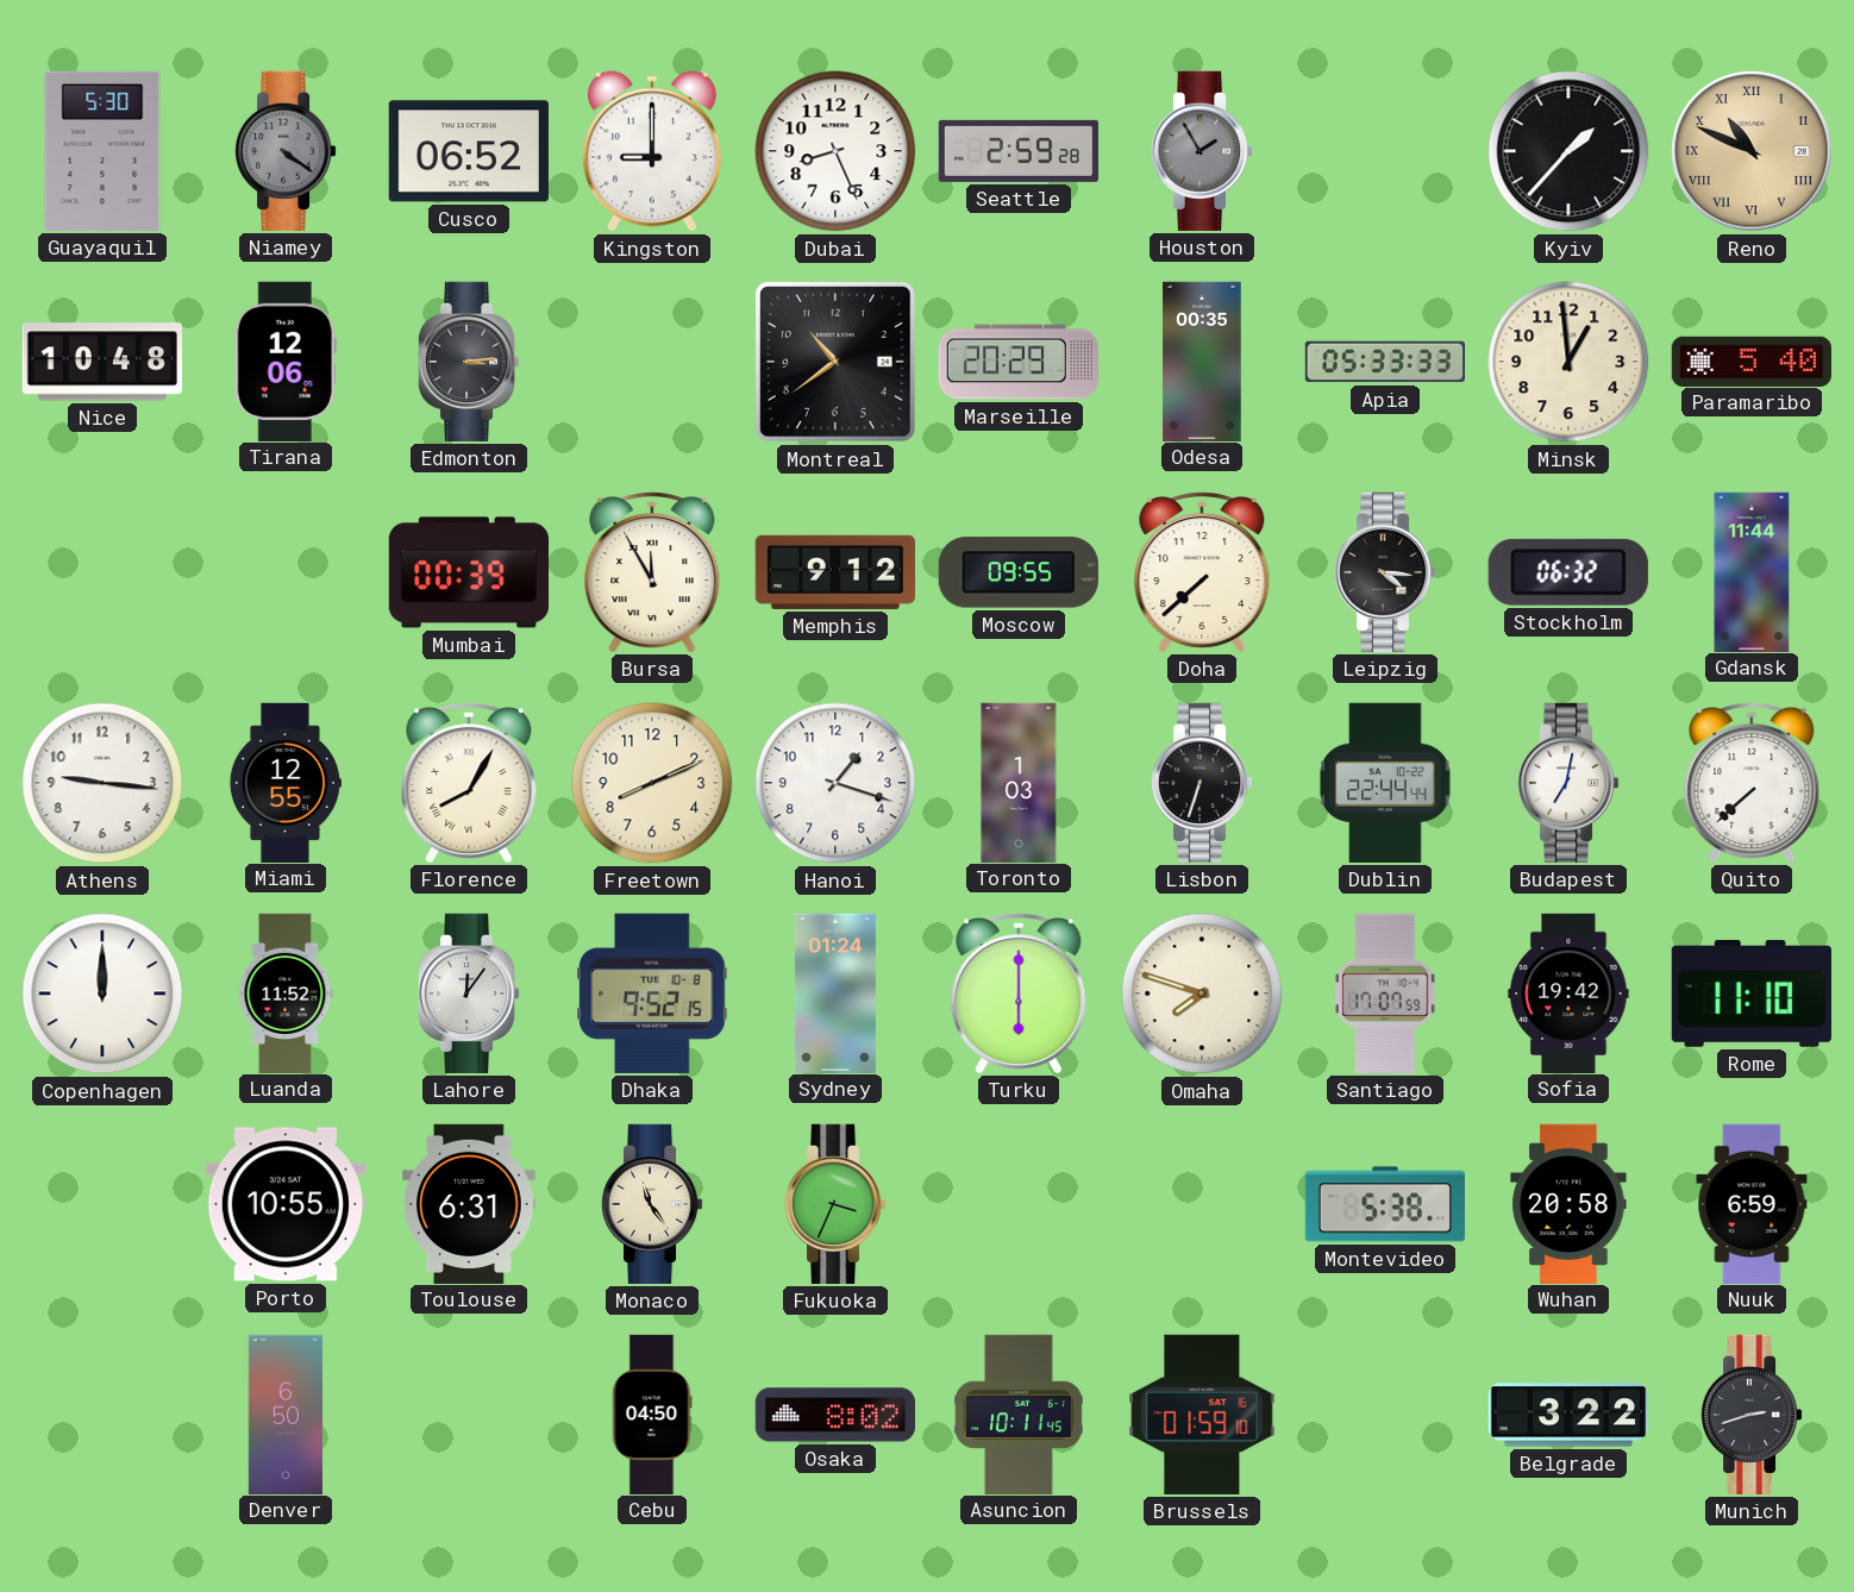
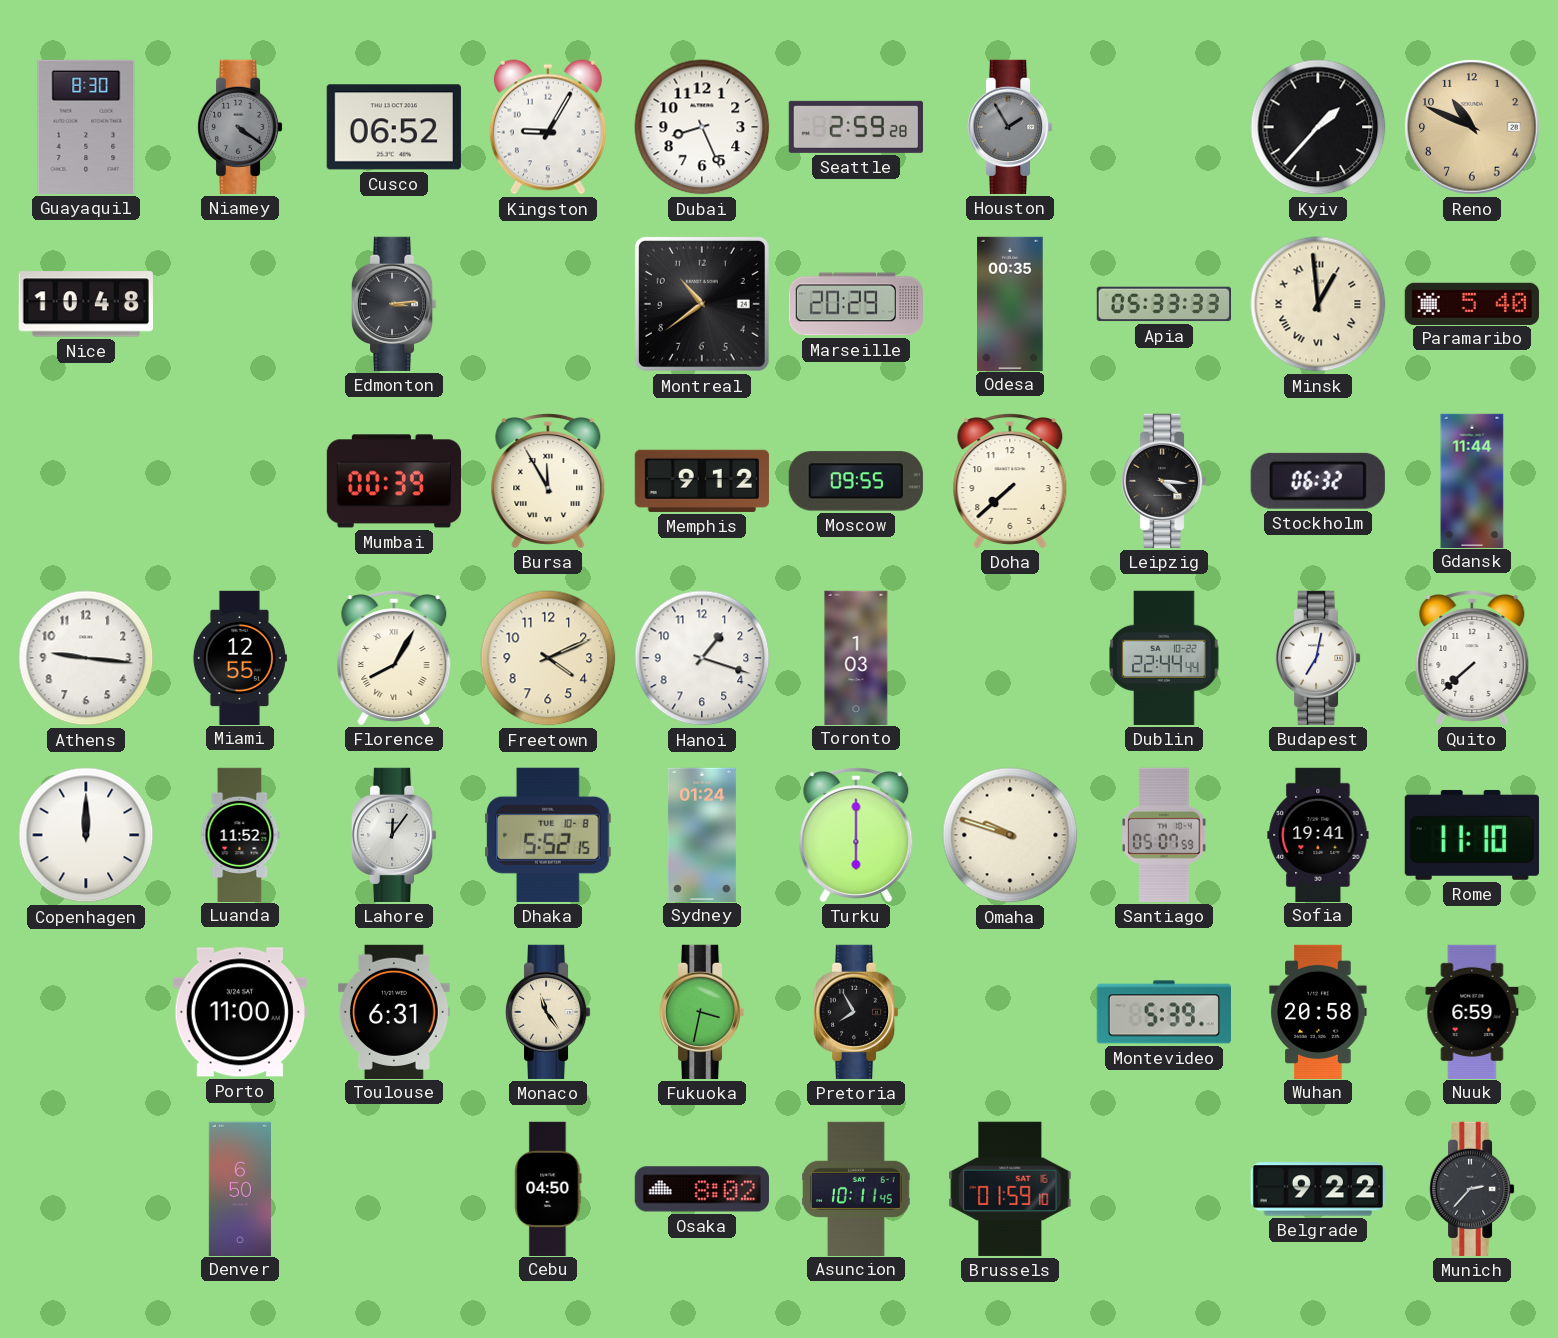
Guayaquil: 5:30 -> 8:30 (86, 127)
Kingston: 9:00 -> 9:05 (548, 127)
Reno numerals: Roman -> Arabic (1472, 127)
Tirana: 12:06 -> none (286, 361)
Minsk numerals: Arabic -> Roman (1318, 304)
Freetown: 8:11 -> 4:11 (548, 658)
Lisbon: 6:33 -> none (1202, 783)
Dhaka: 9:52 -> 5:52 (548, 835)
Omaha: 7:48 -> 9:48 (1010, 835)
Santiago: 17:07 -> 05:07 (1164, 835)
Sofia: 19:42 -> 19:41 (1318, 834)
Porto: 10:55 -> 11:00 (240, 1012)
Fukuoka: 3:34 -> 3:32 (702, 1012)
Pretoria: none -> 7:55 (856, 1012)
Montevideo: 5:38 -> 5:39 (1164, 1012)
Belgrade: 3:22 -> 9:22 (1317, 1189)
Munich: 2:42 -> 2:37 (1472, 1189)
